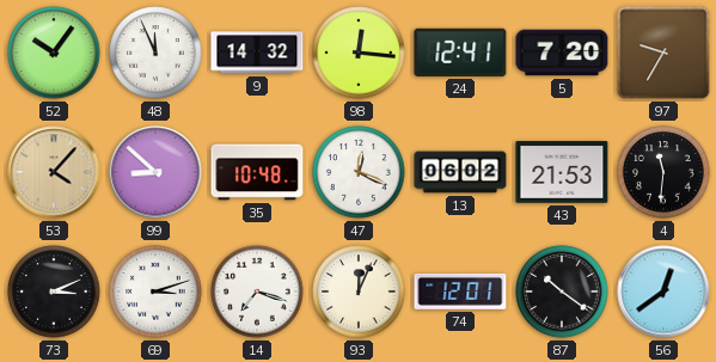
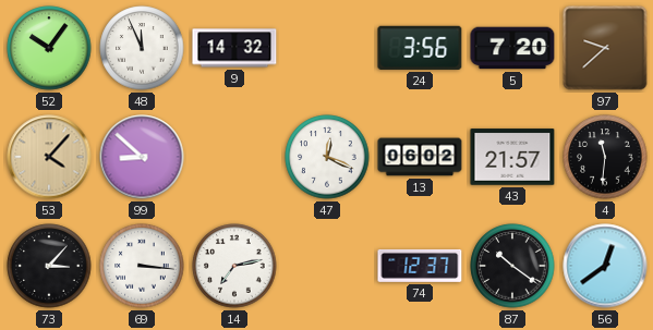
98: 12:16 -> none (359, 53)
24: 12:41 -> 3:56 (420, 48)
97: 9:35 -> 9:38 (605, 48)
35: 10:48 -> none (257, 172)
43: 21:53 -> 21:57 (512, 157)
73: 3:11 -> 3:07 (49, 266)
69: 3:12 -> 3:16 (142, 266)
14: 7:18 -> 7:13 (234, 266)
93: 12:04 -> none (359, 292)
74: 12:01 -> 12:37 (420, 266)
